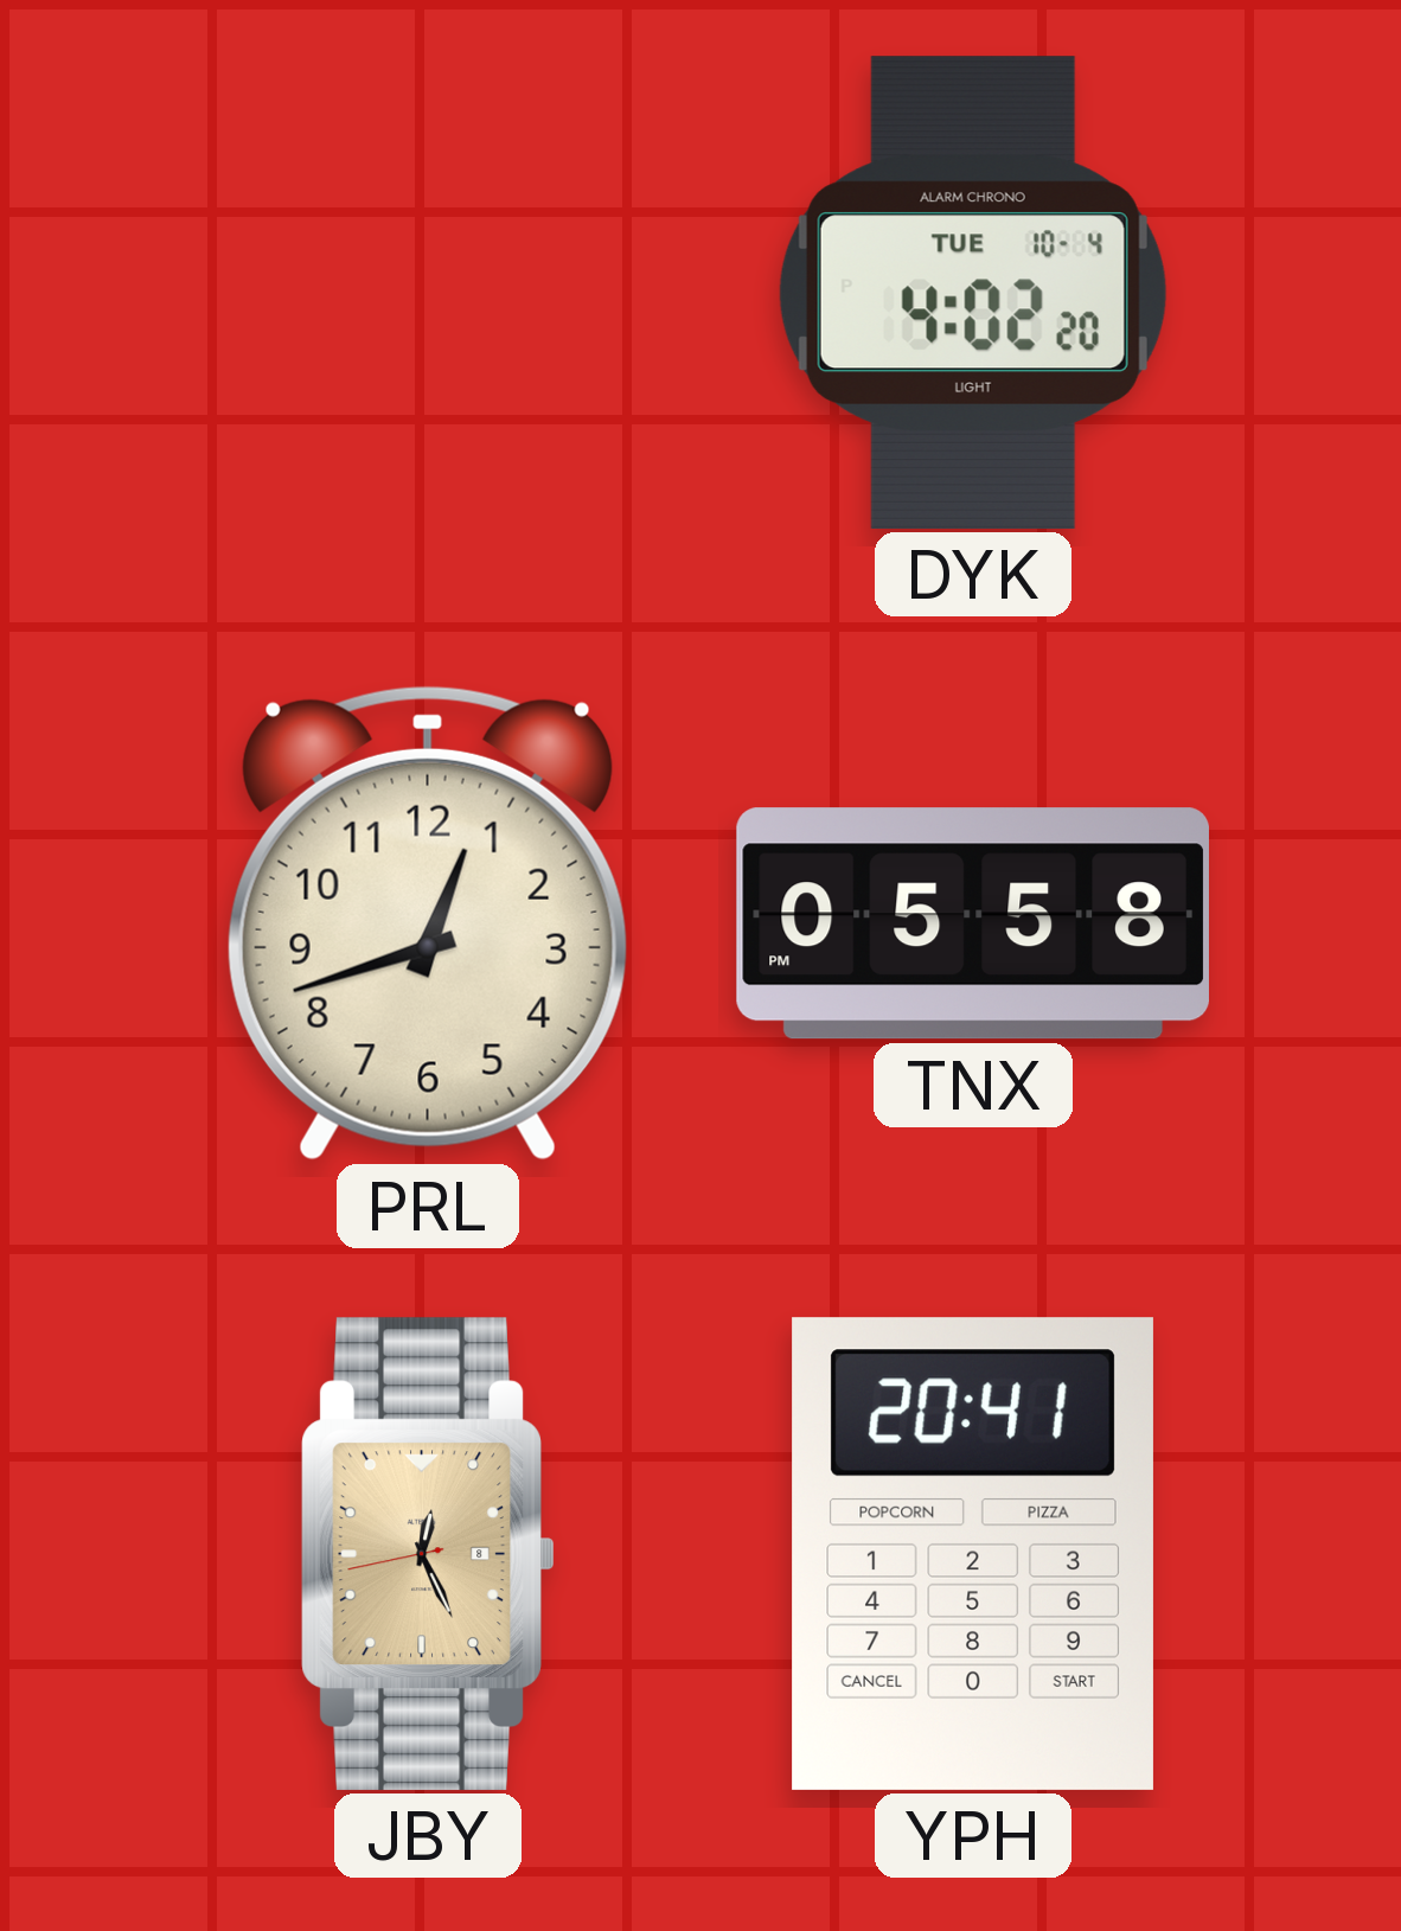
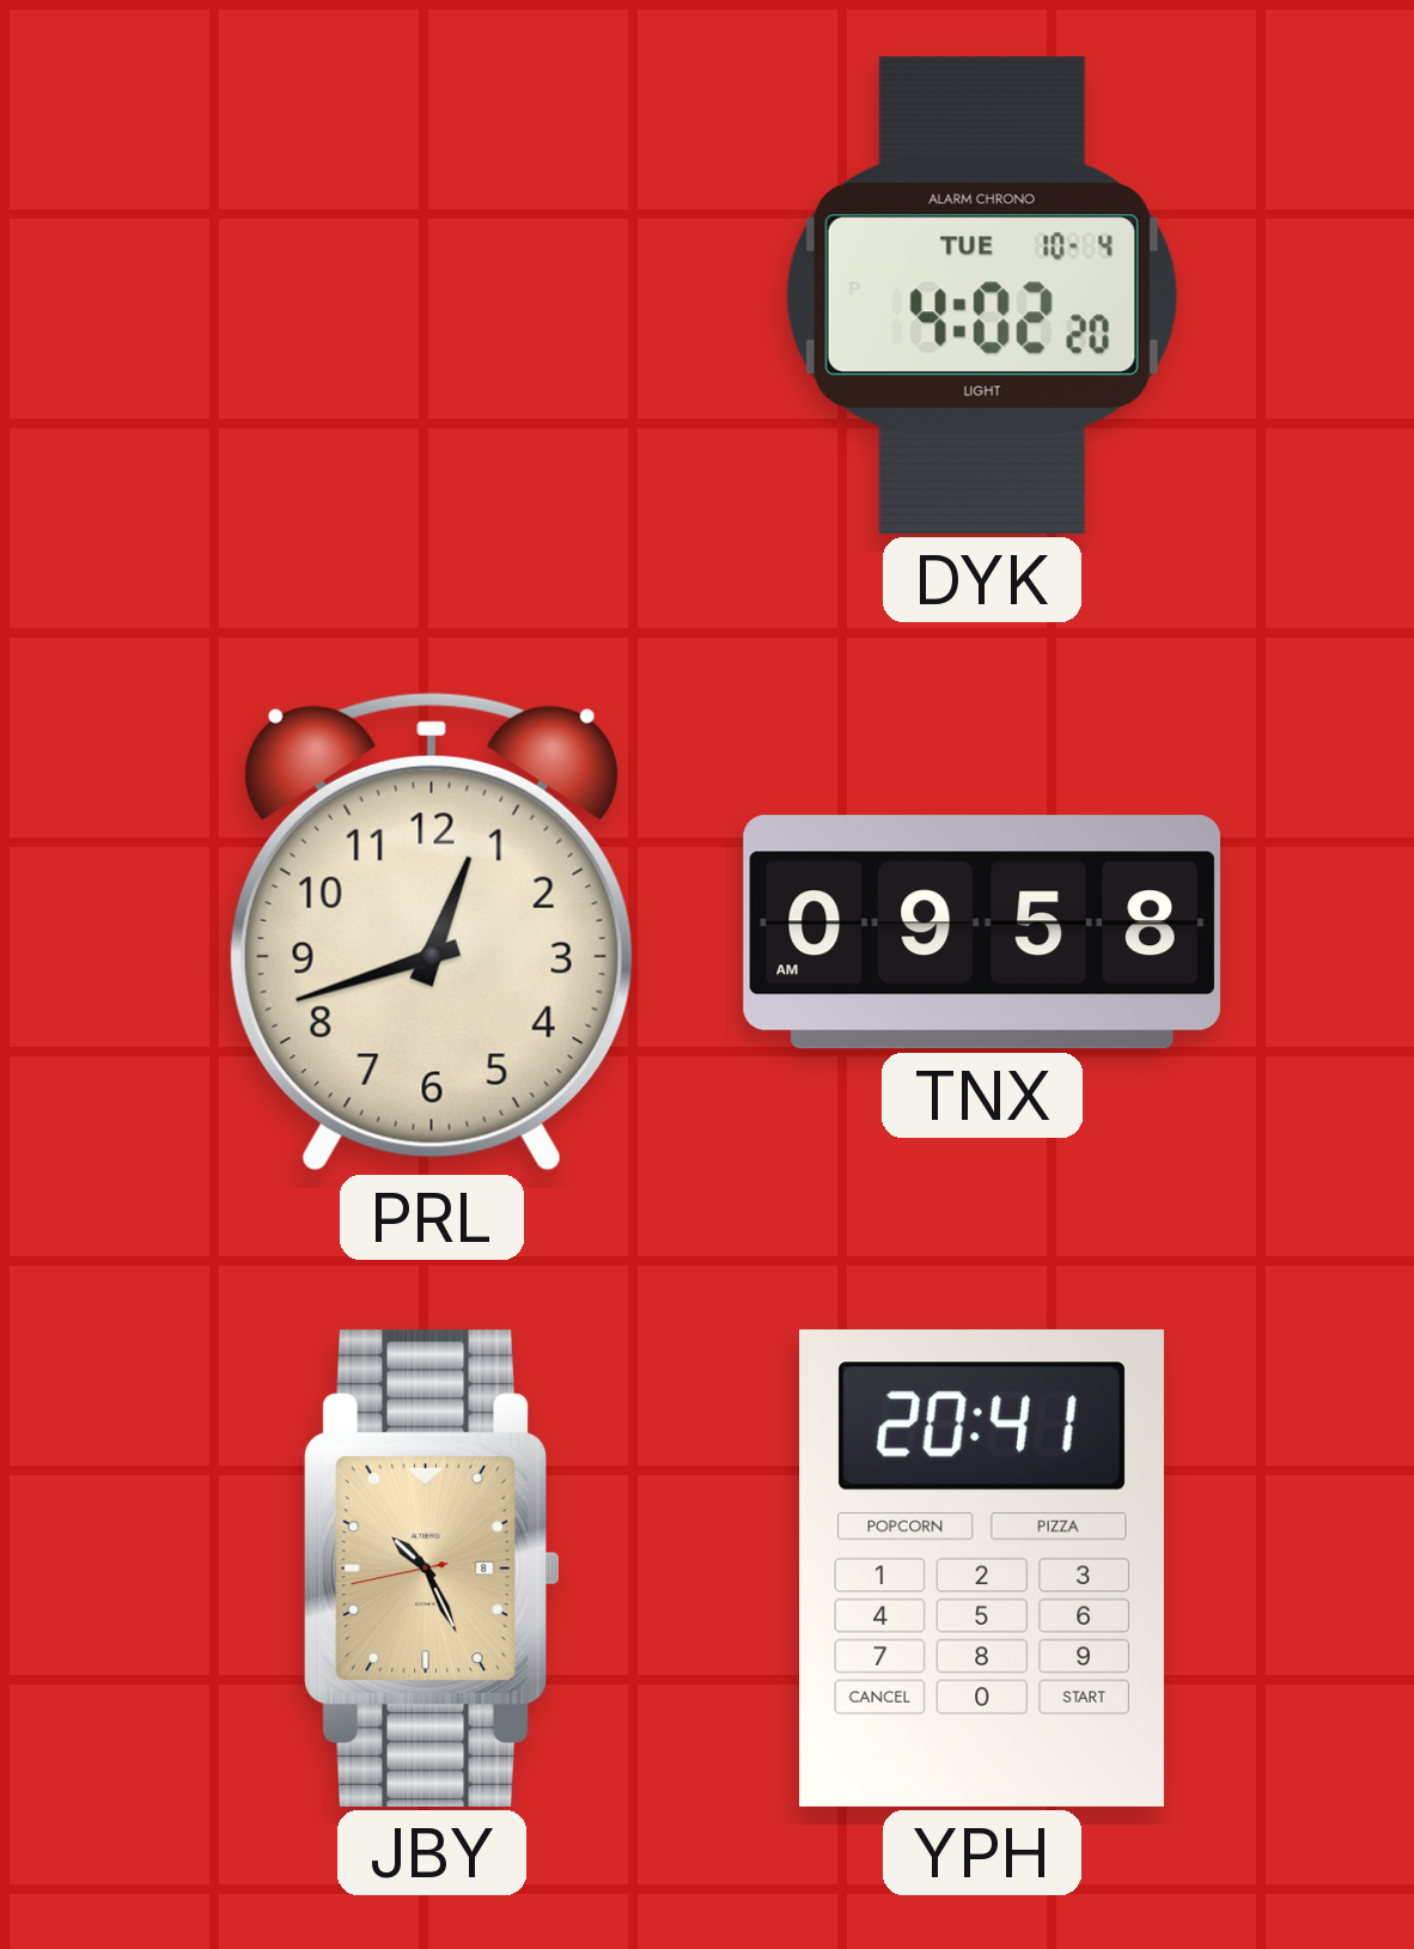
TNX: 05:58 -> 09:58 (982, 932)
JBY: 12:25 -> 10:25 (432, 1569)
